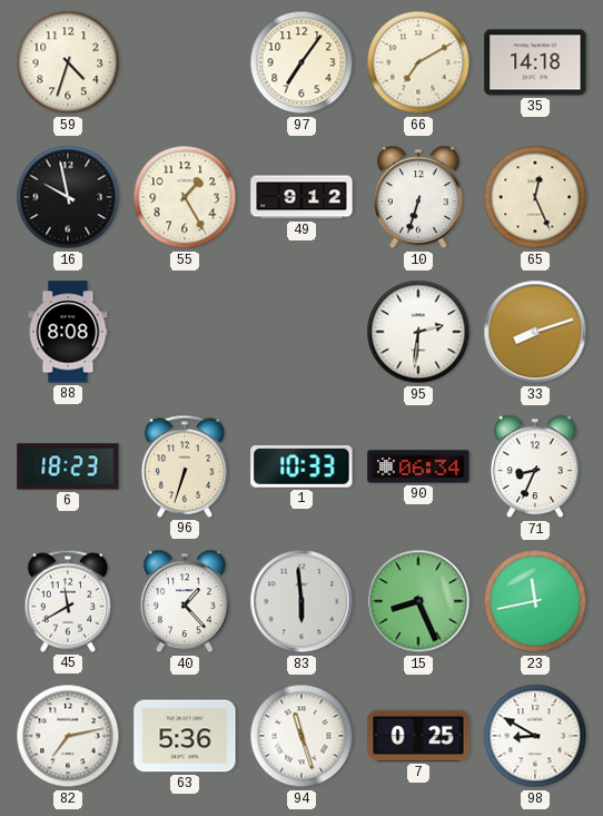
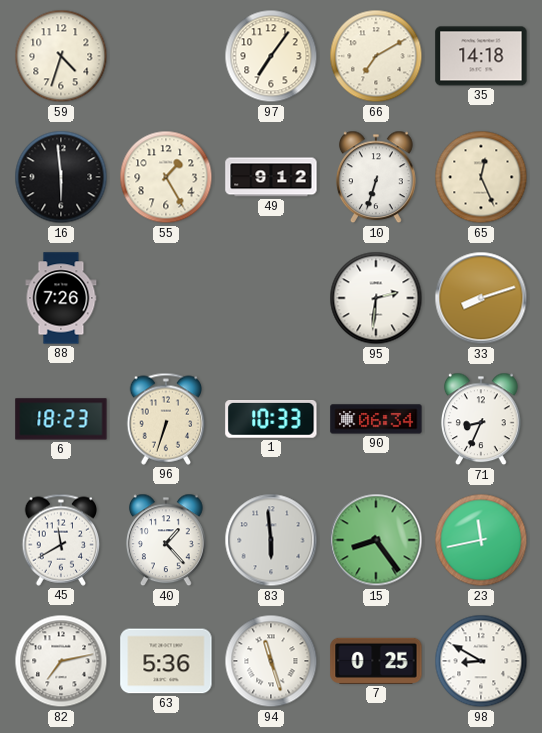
16: 9:58 -> 5:59 (61, 177)
88: 8:08 -> 7:26 (61, 298)
15: 8:26 -> 8:24 (376, 540)
